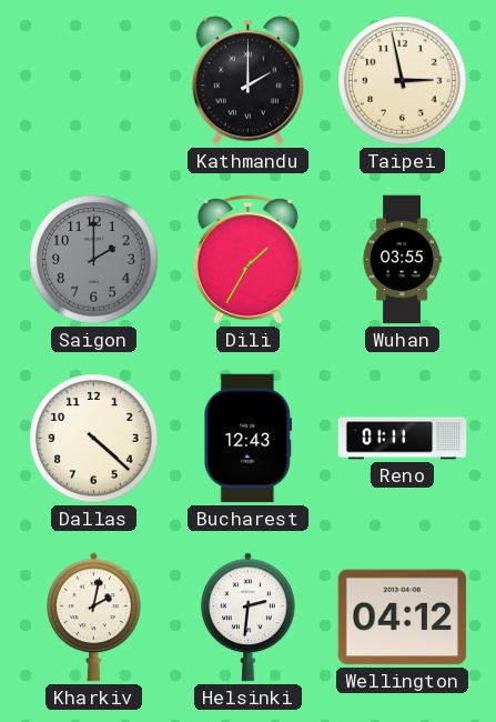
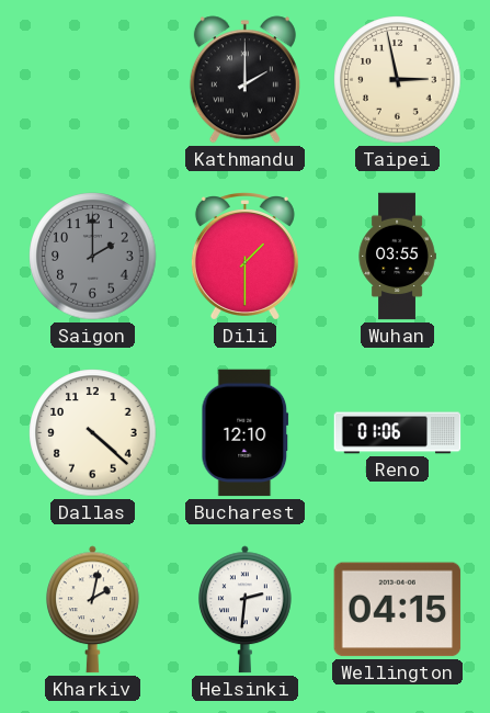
Dili: 1:35 -> 1:30 (244, 257)
Bucharest: 12:43 -> 12:10 (246, 433)
Reno: 01:11 -> 01:06 (398, 433)
Wellington: 04:12 -> 04:15 (398, 610)
